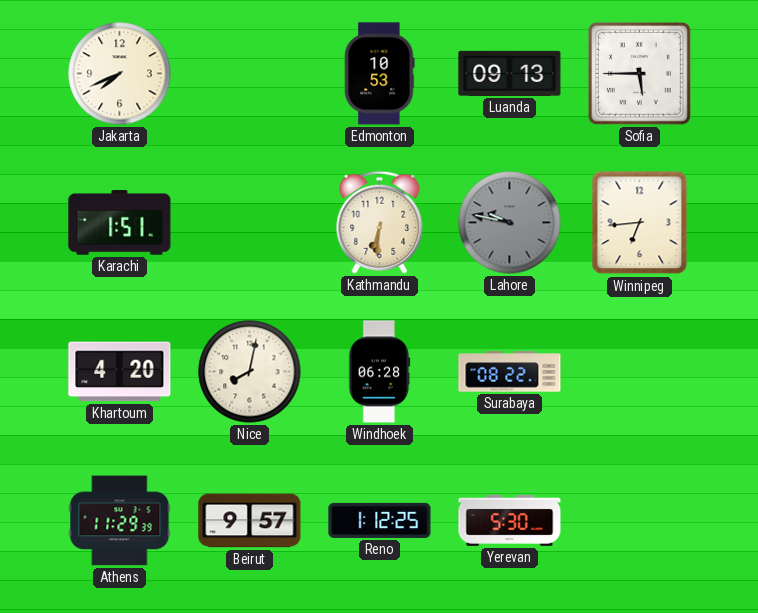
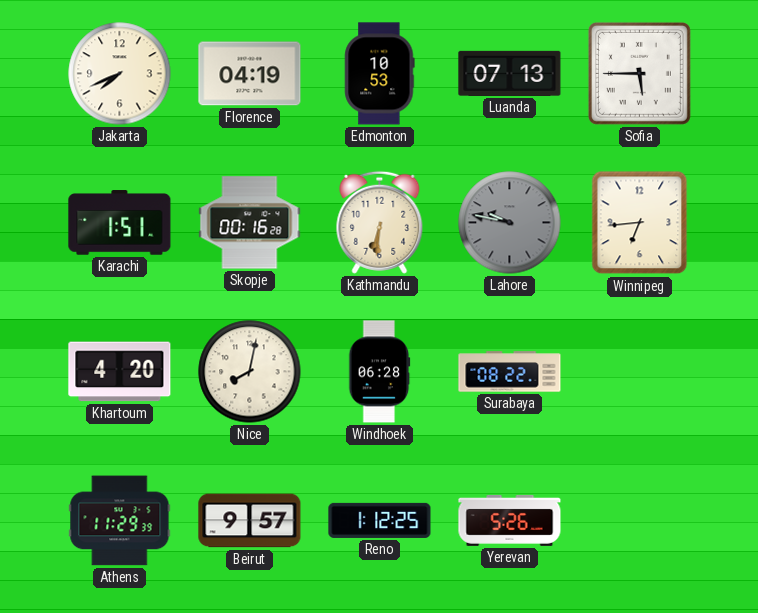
Florence: none -> 04:19 (250, 74)
Luanda: 09:13 -> 07:13 (510, 73)
Skopje: none -> 00:16 (250, 223)
Yerevan: 5:30 -> 5:26 (510, 520)
